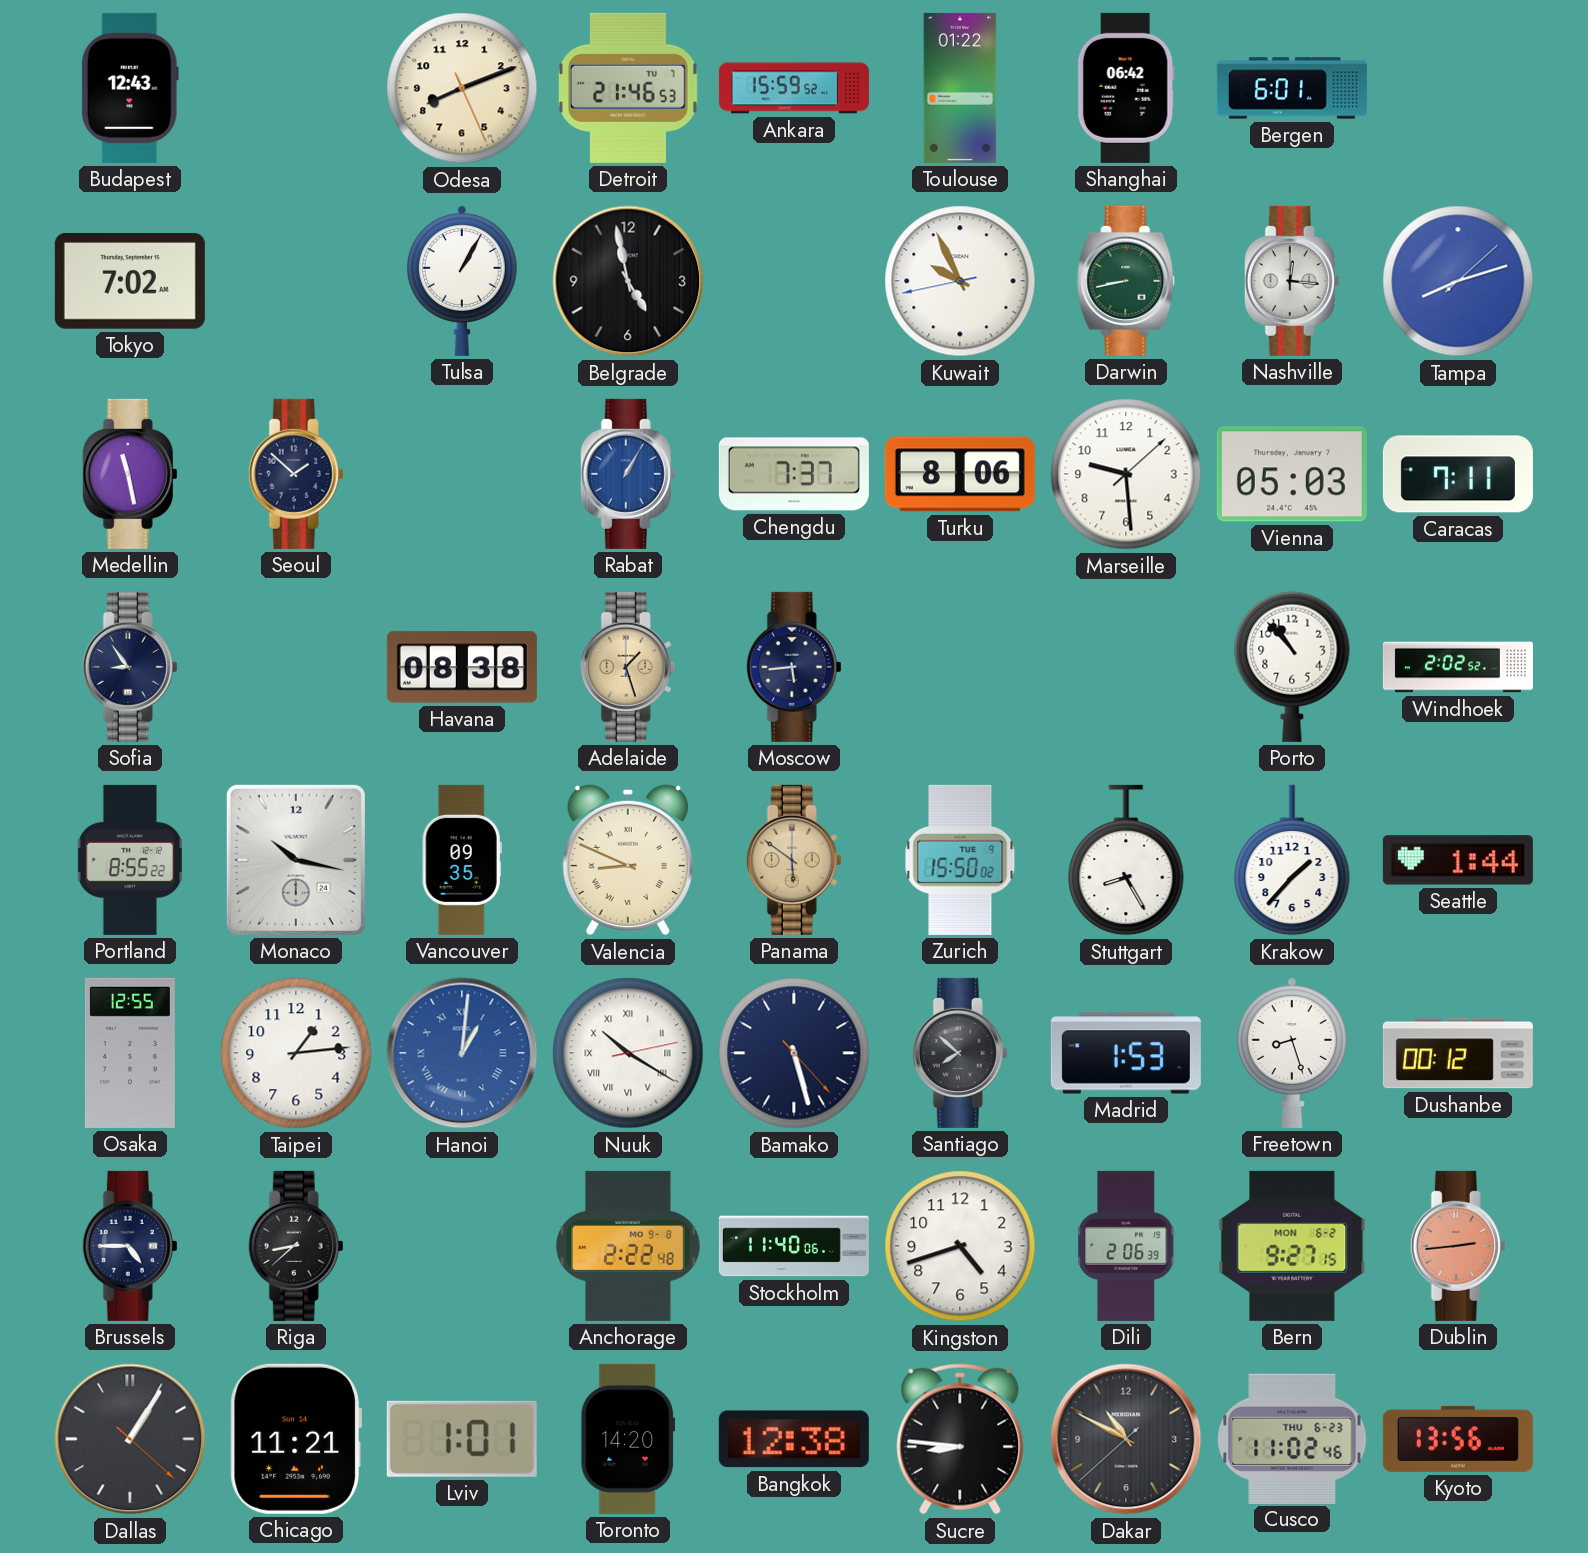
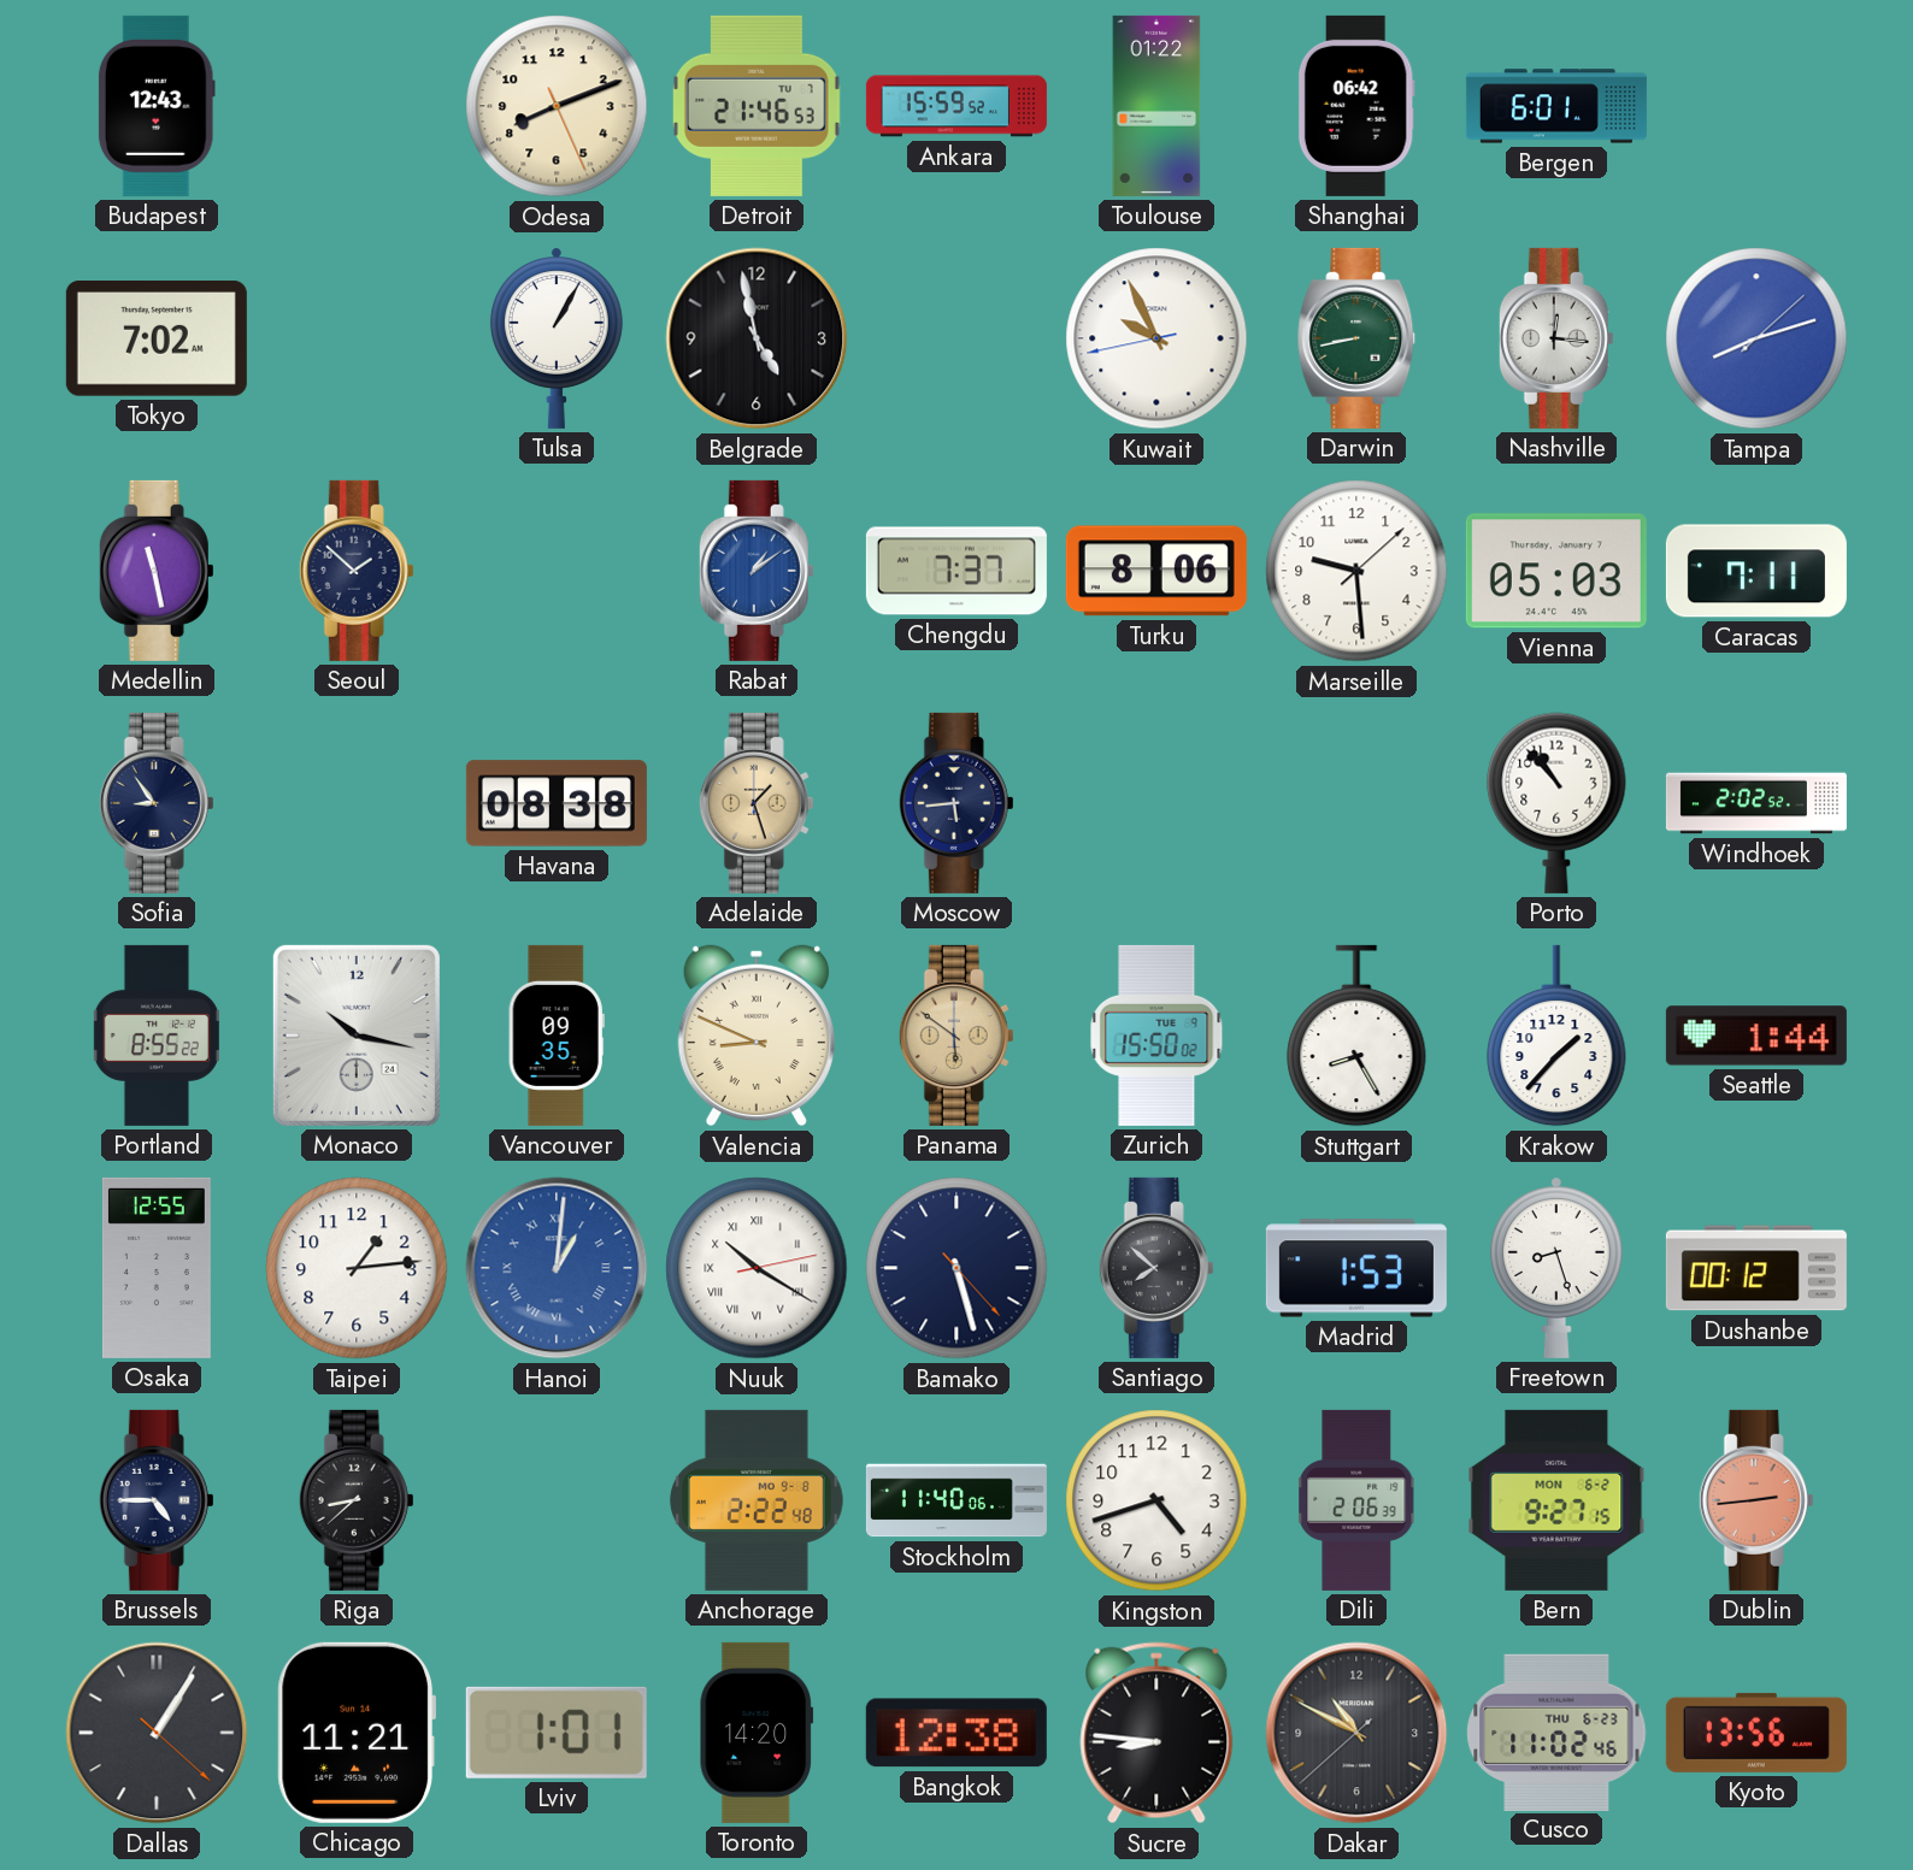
Rabat: 1:05 -> 1:09 (757, 571)
